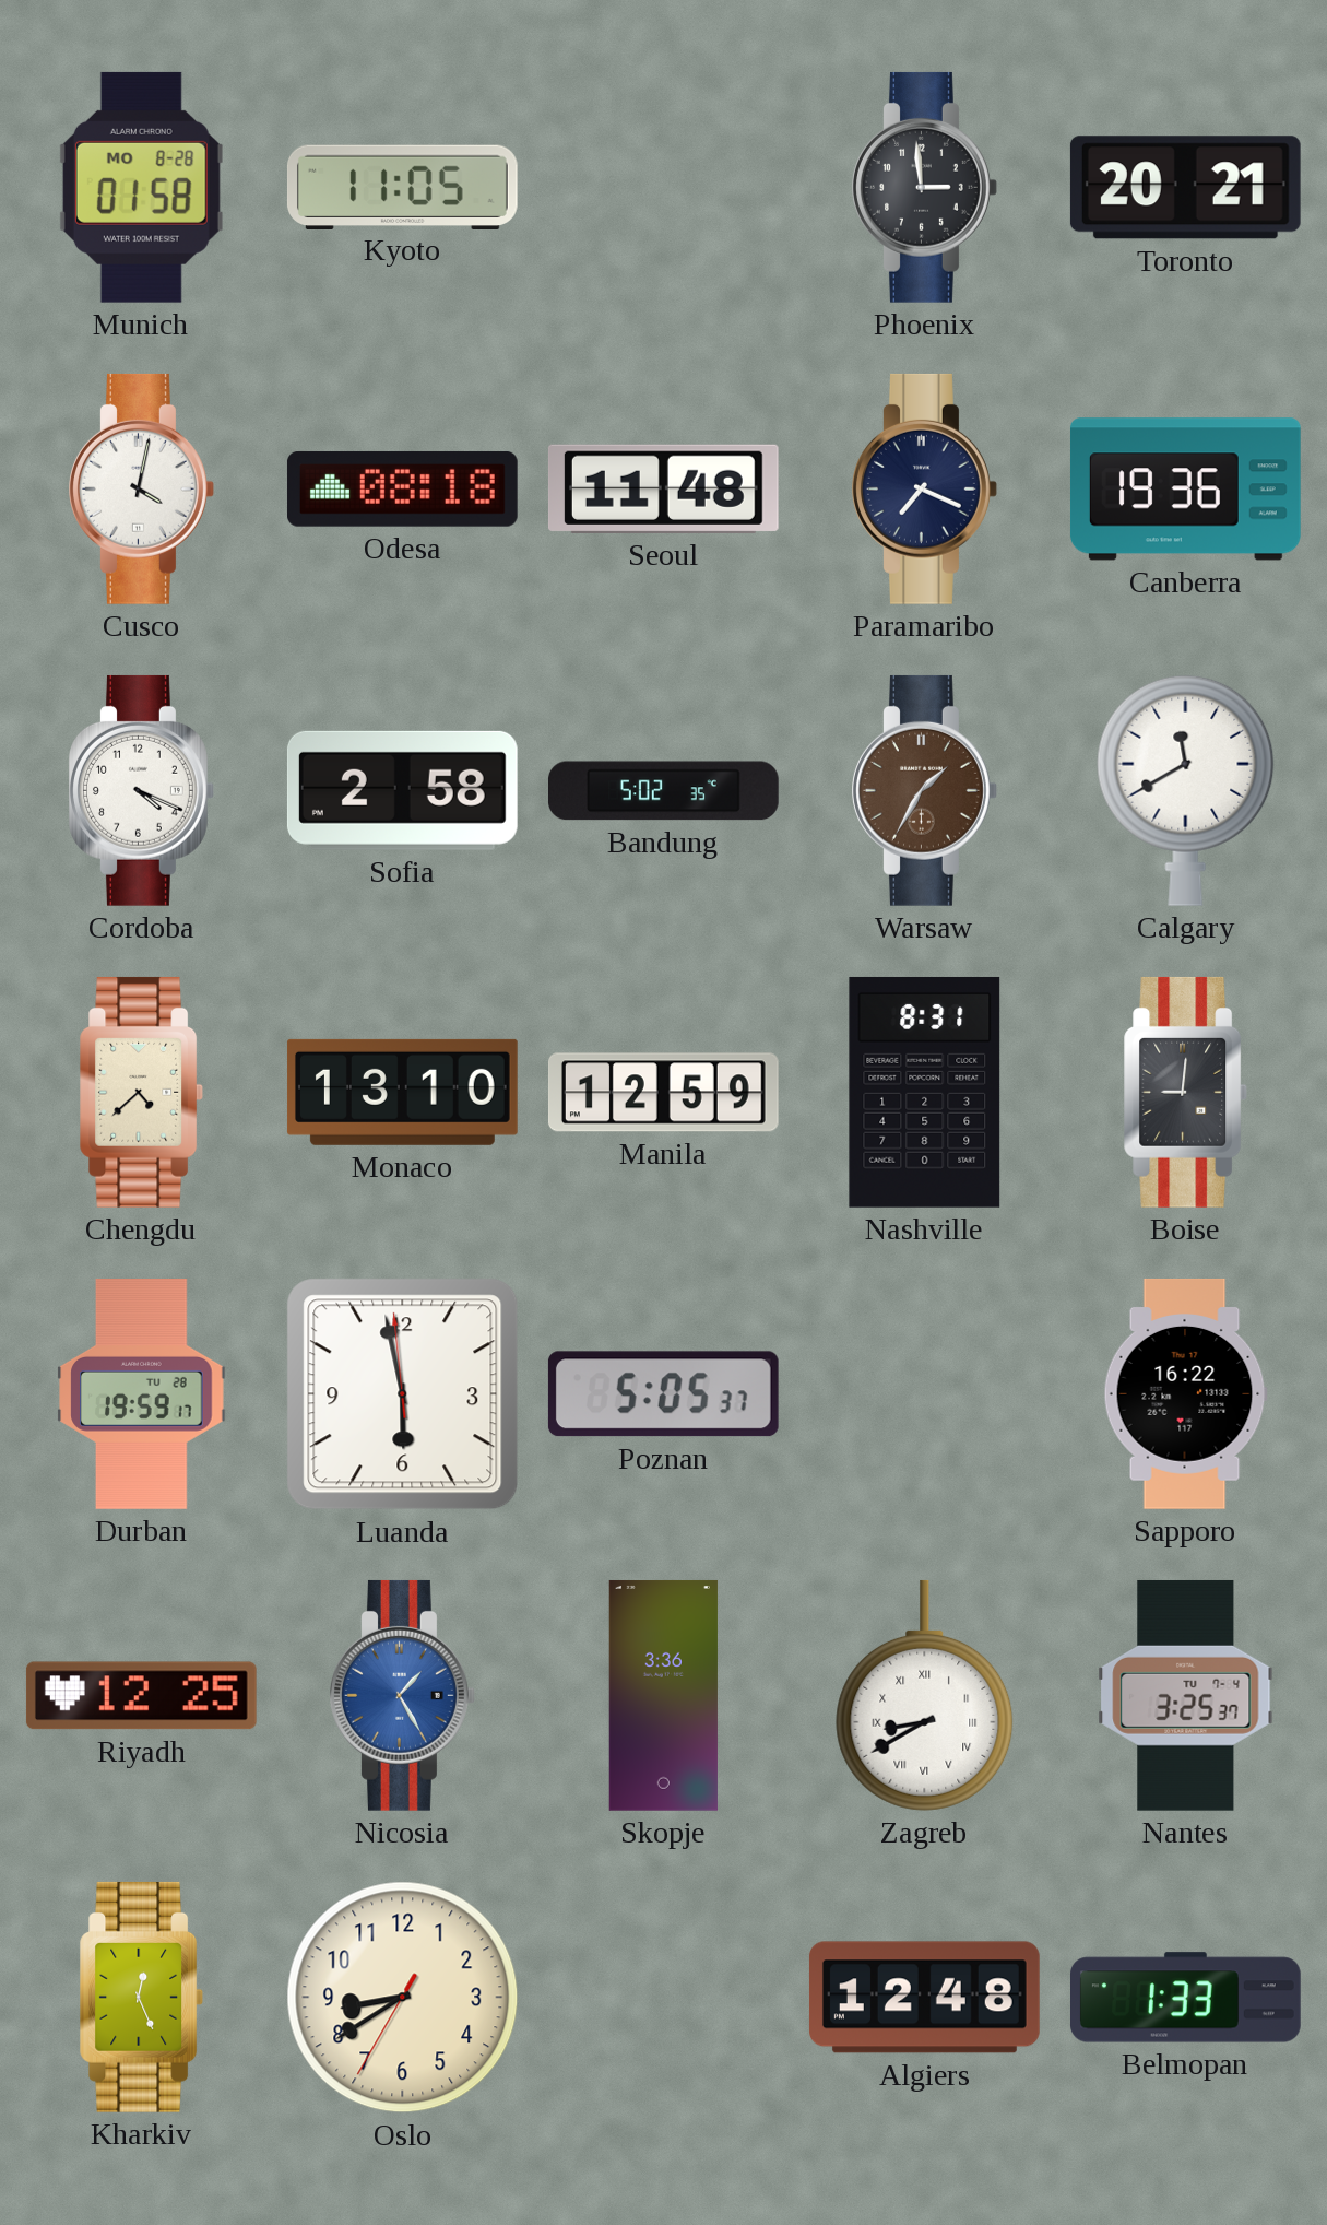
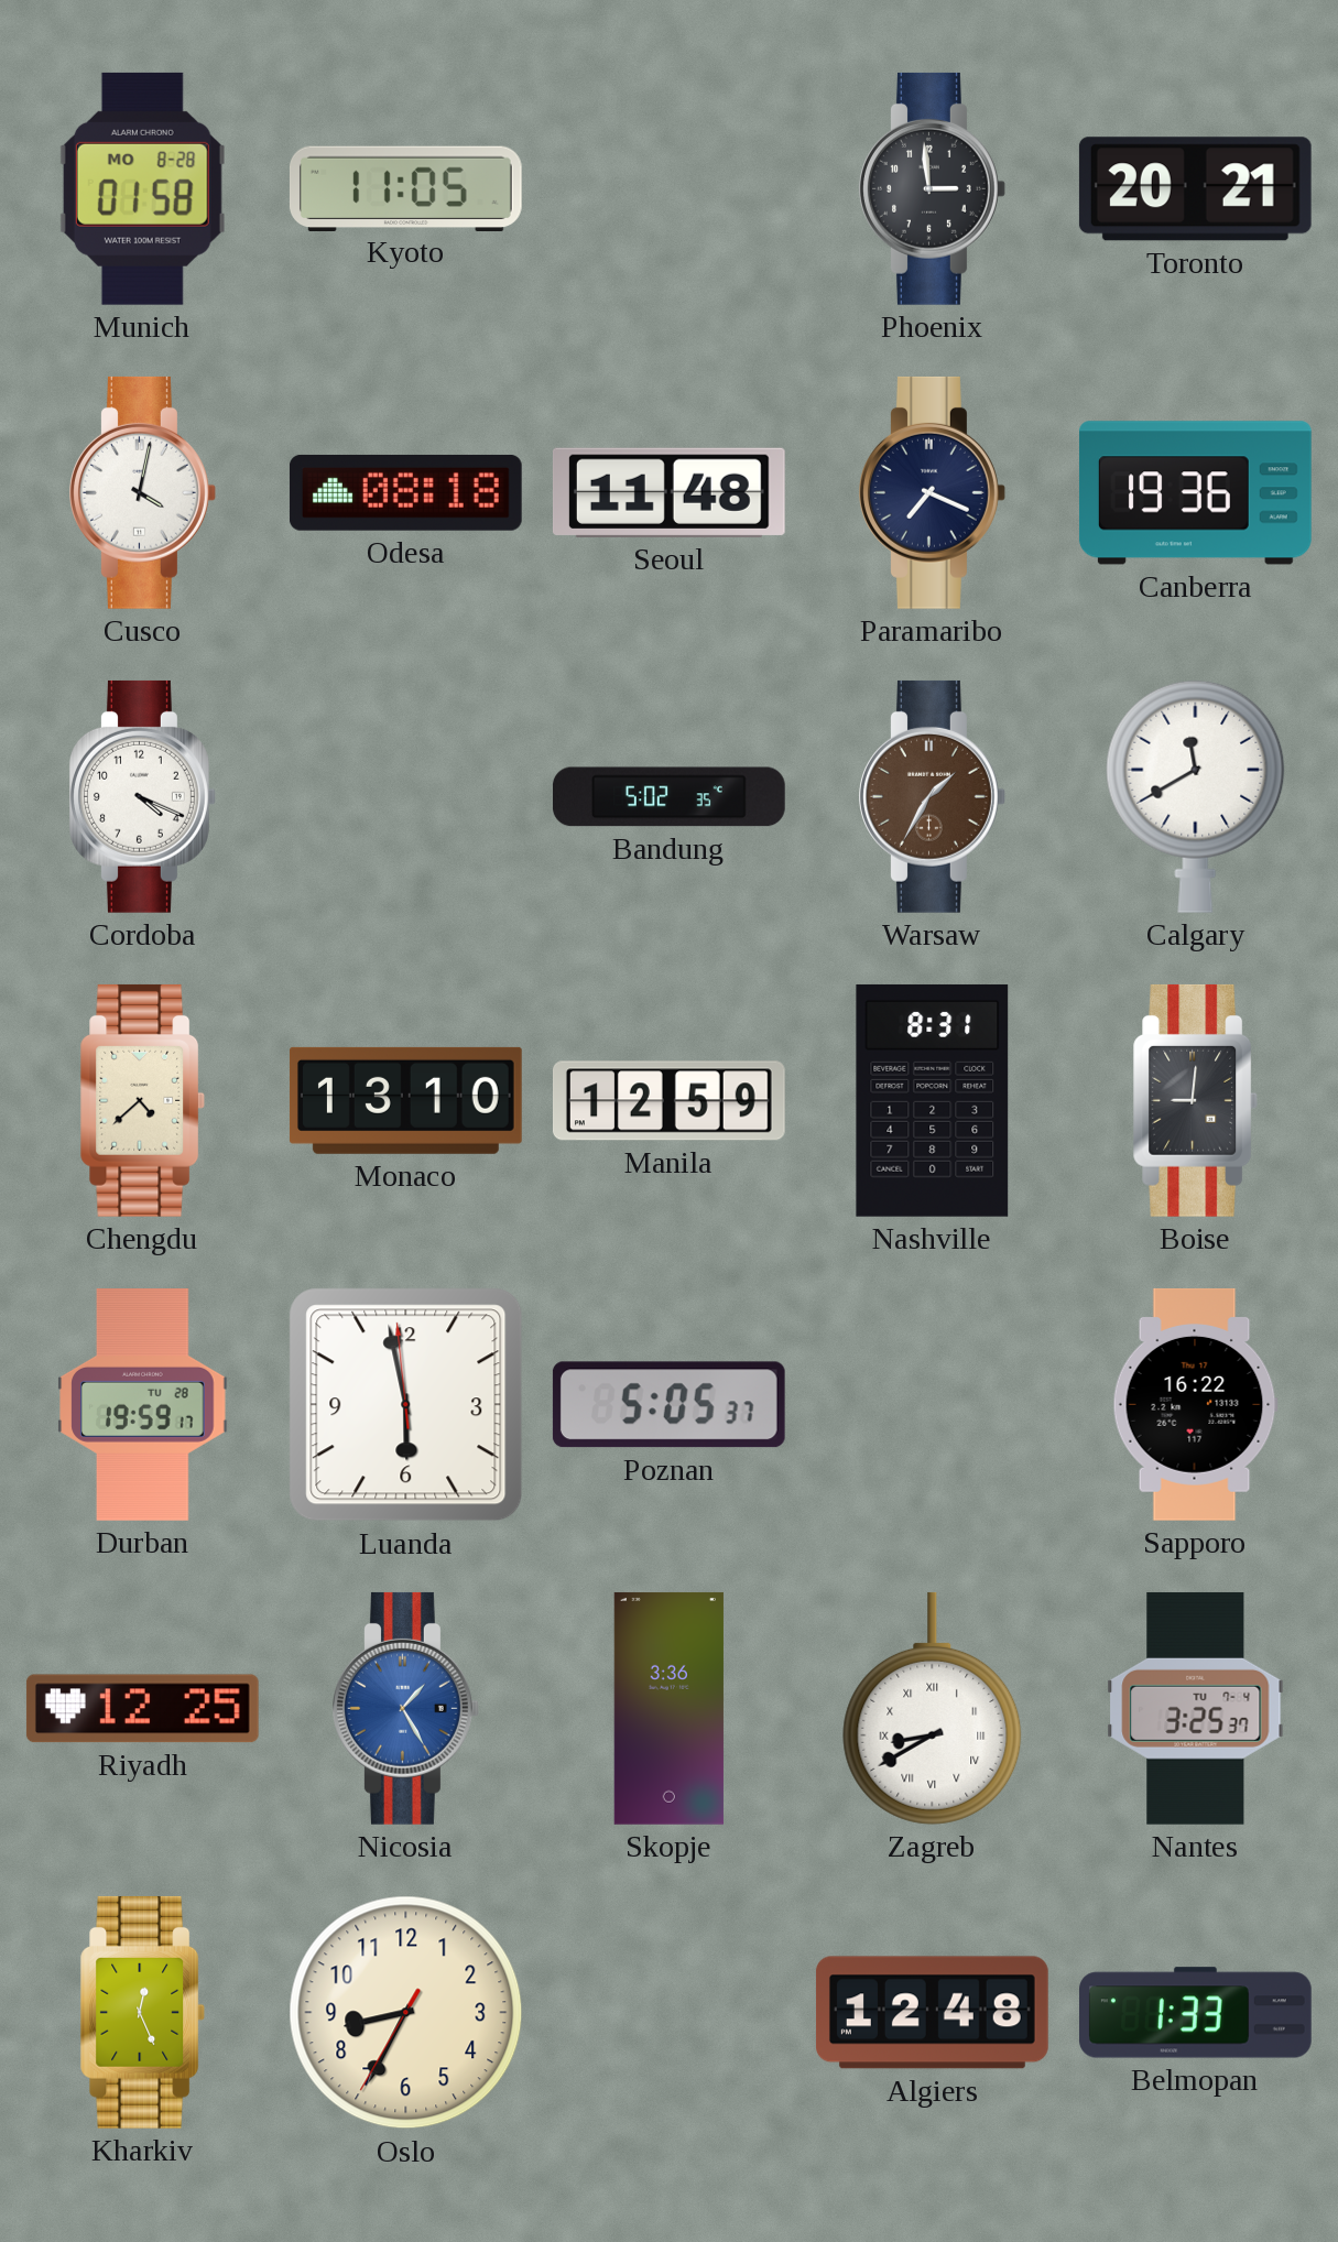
Sofia: 2:58 -> none (402, 790)
Oslo: 8:39 -> 8:34 (406, 2013)
